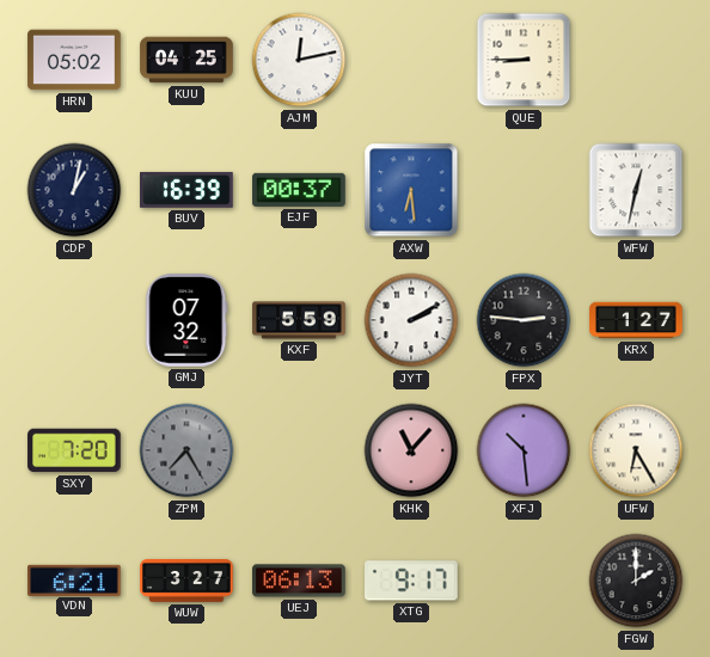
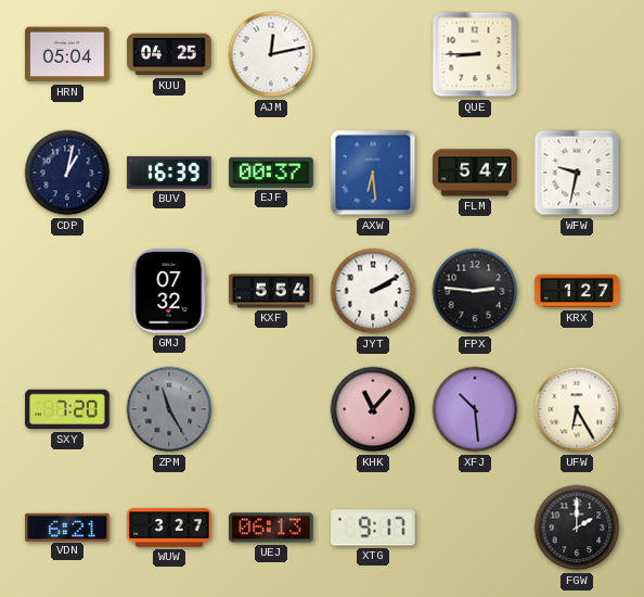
HRN: 05:02 -> 05:04 (67, 54)
FLM: none -> 5:47 (475, 173)
WFW: 12:32 -> 9:32 (577, 173)
KXF: 5:59 -> 5:54 (271, 291)
ZPM: 7:25 -> 11:25 (169, 409)
